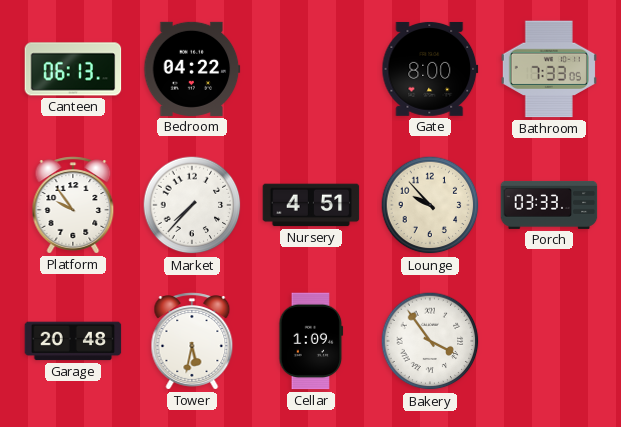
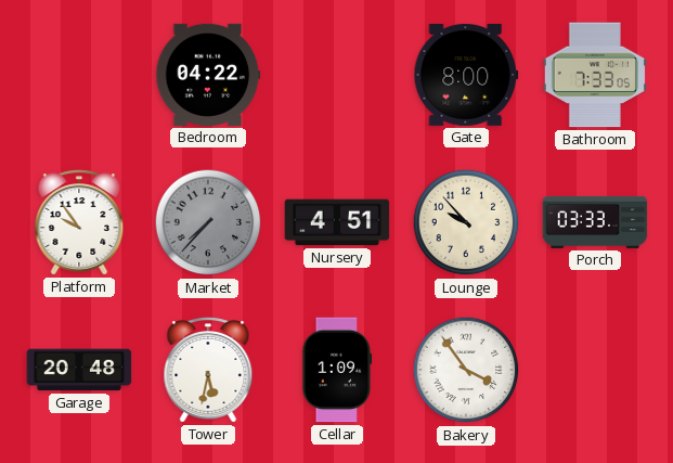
Canteen: 06:13 -> none (73, 69)
Market dial: white -> grey (208, 222)
